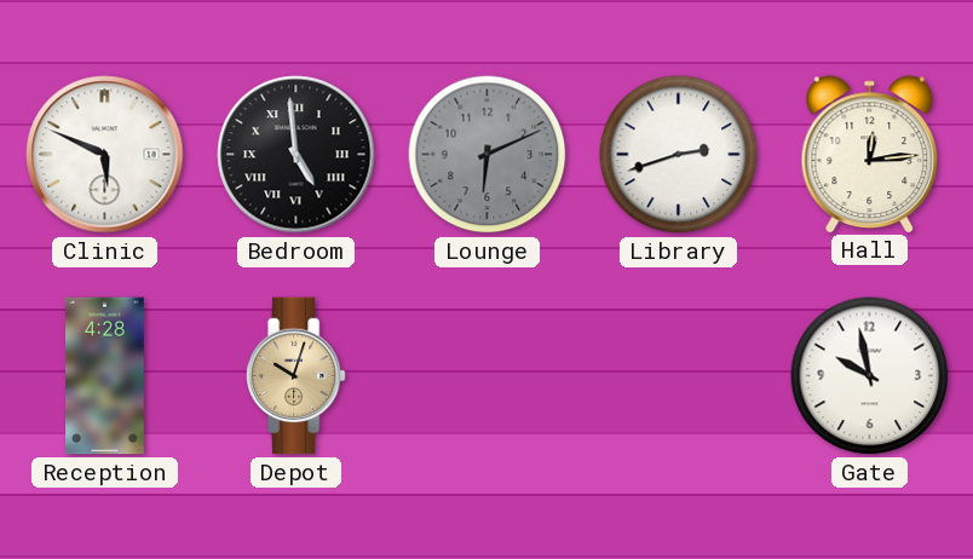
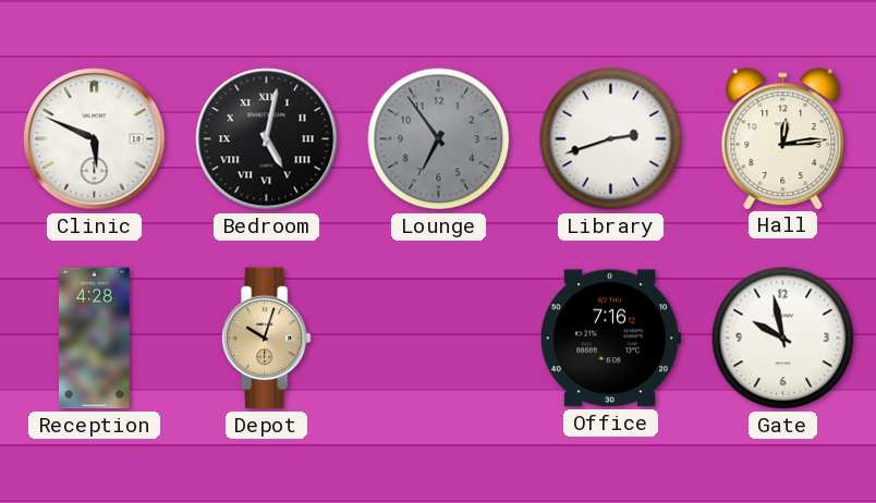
Bedroom: 4:59 -> 5:02 (267, 139)
Lounge: 6:11 -> 6:54 (439, 139)
Office: none -> 7:16 (610, 339)
